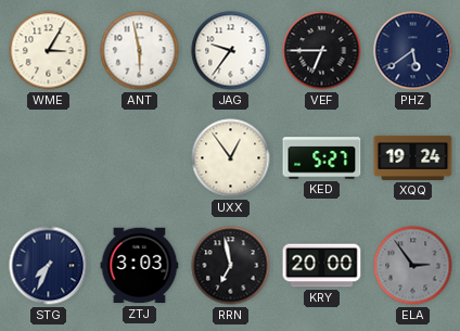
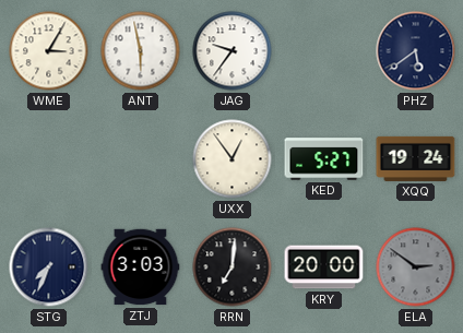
VEF: 6:45 -> none (322, 51)
RRN: 6:58 -> 7:01 (233, 267)
ELA: 2:54 -> 2:51 (416, 267)
